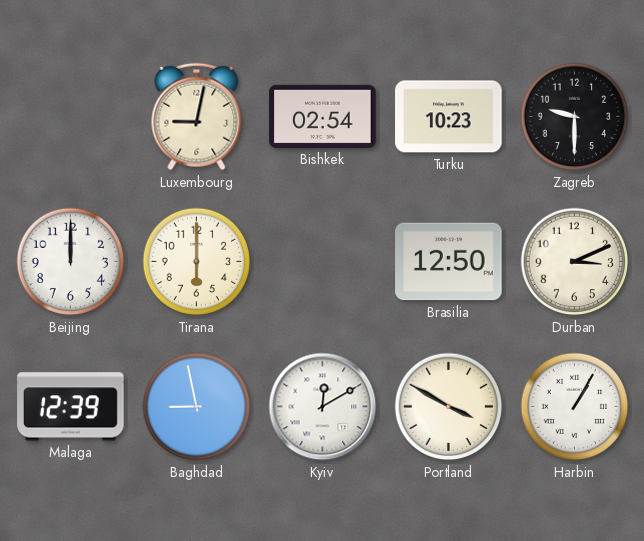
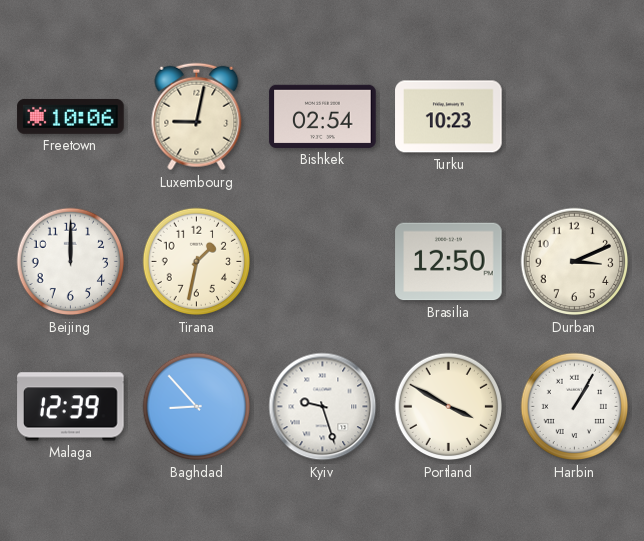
Freetown: none -> 10:06 (71, 116)
Zagreb: 9:30 -> none (575, 117)
Tirana: 6:00 -> 1:32 (197, 262)
Baghdad: 8:58 -> 8:53 (197, 407)
Kyiv: 12:10 -> 9:27 (323, 407)
